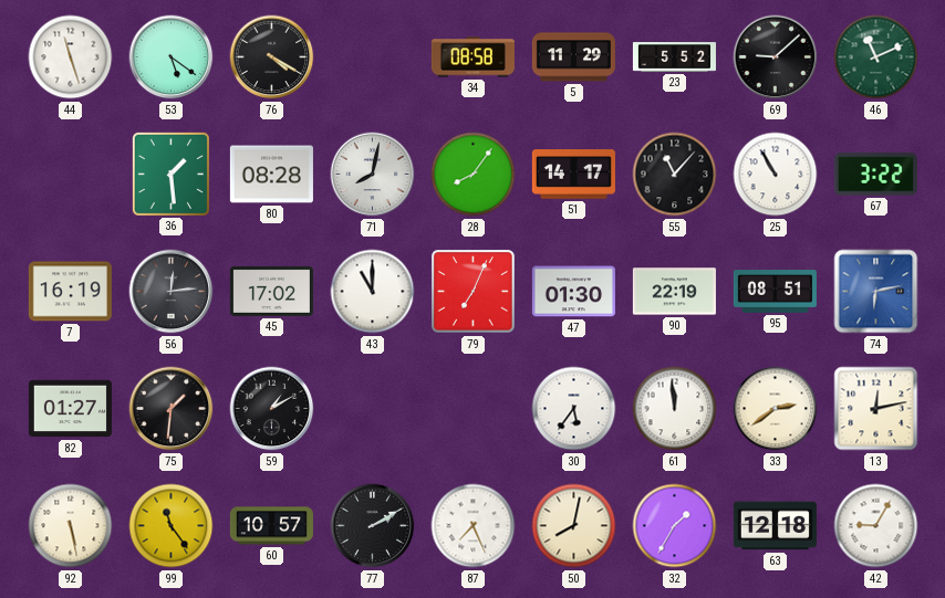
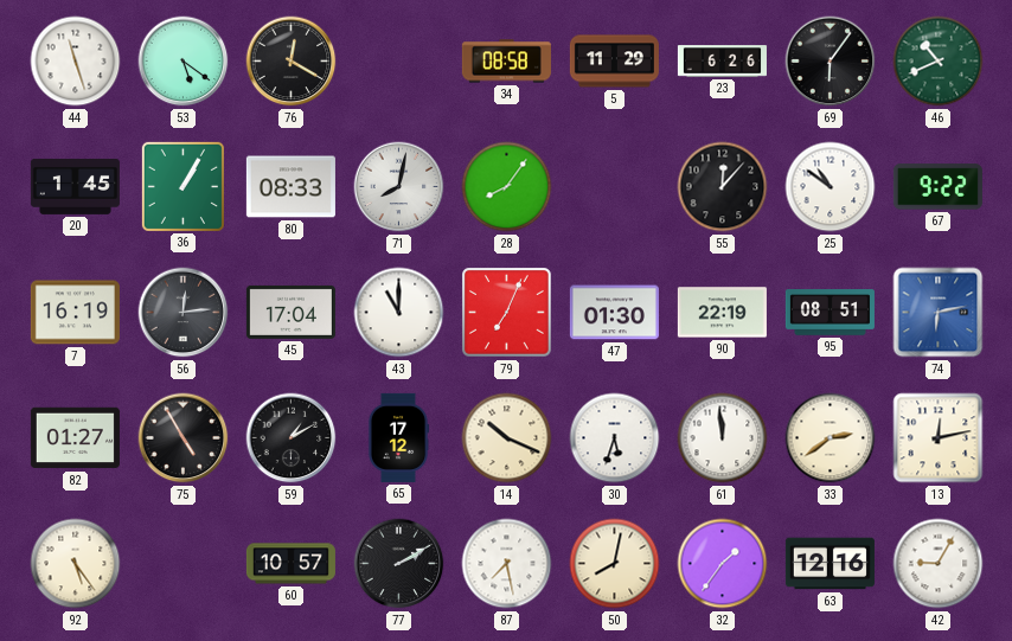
76: 4:20 -> 12:20 (292, 62)
23: 5:52 -> 6:26 (722, 62)
69: 9:08 -> 6:06 (831, 62)
46: 11:11 -> 10:41 (939, 62)
20: none -> 1:45 (75, 186)
36: 1:29 -> 1:05 (182, 186)
80: 08:28 -> 08:33 (290, 187)
51: 14:17 -> none (573, 175)
55: 11:07 -> 12:07 (723, 187)
25: 10:55 -> 10:51 (831, 187)
67: 3:22 -> 9:22 (937, 187)
45: 17:02 -> 17:04 (290, 312)
75: 1:31 -> 4:55 (184, 438)
65: none -> 17:12 (398, 437)
14: none -> 10:19 (507, 438)
30: 5:36 -> 5:33 (615, 438)
92: 5:28 -> 5:24 (76, 564)
99: 11:24 -> none (172, 526)
87: 7:26 -> 7:28 (507, 564)
32: 1:35 -> 1:36 (723, 564)
63: 12:18 -> 12:16 (830, 564)
